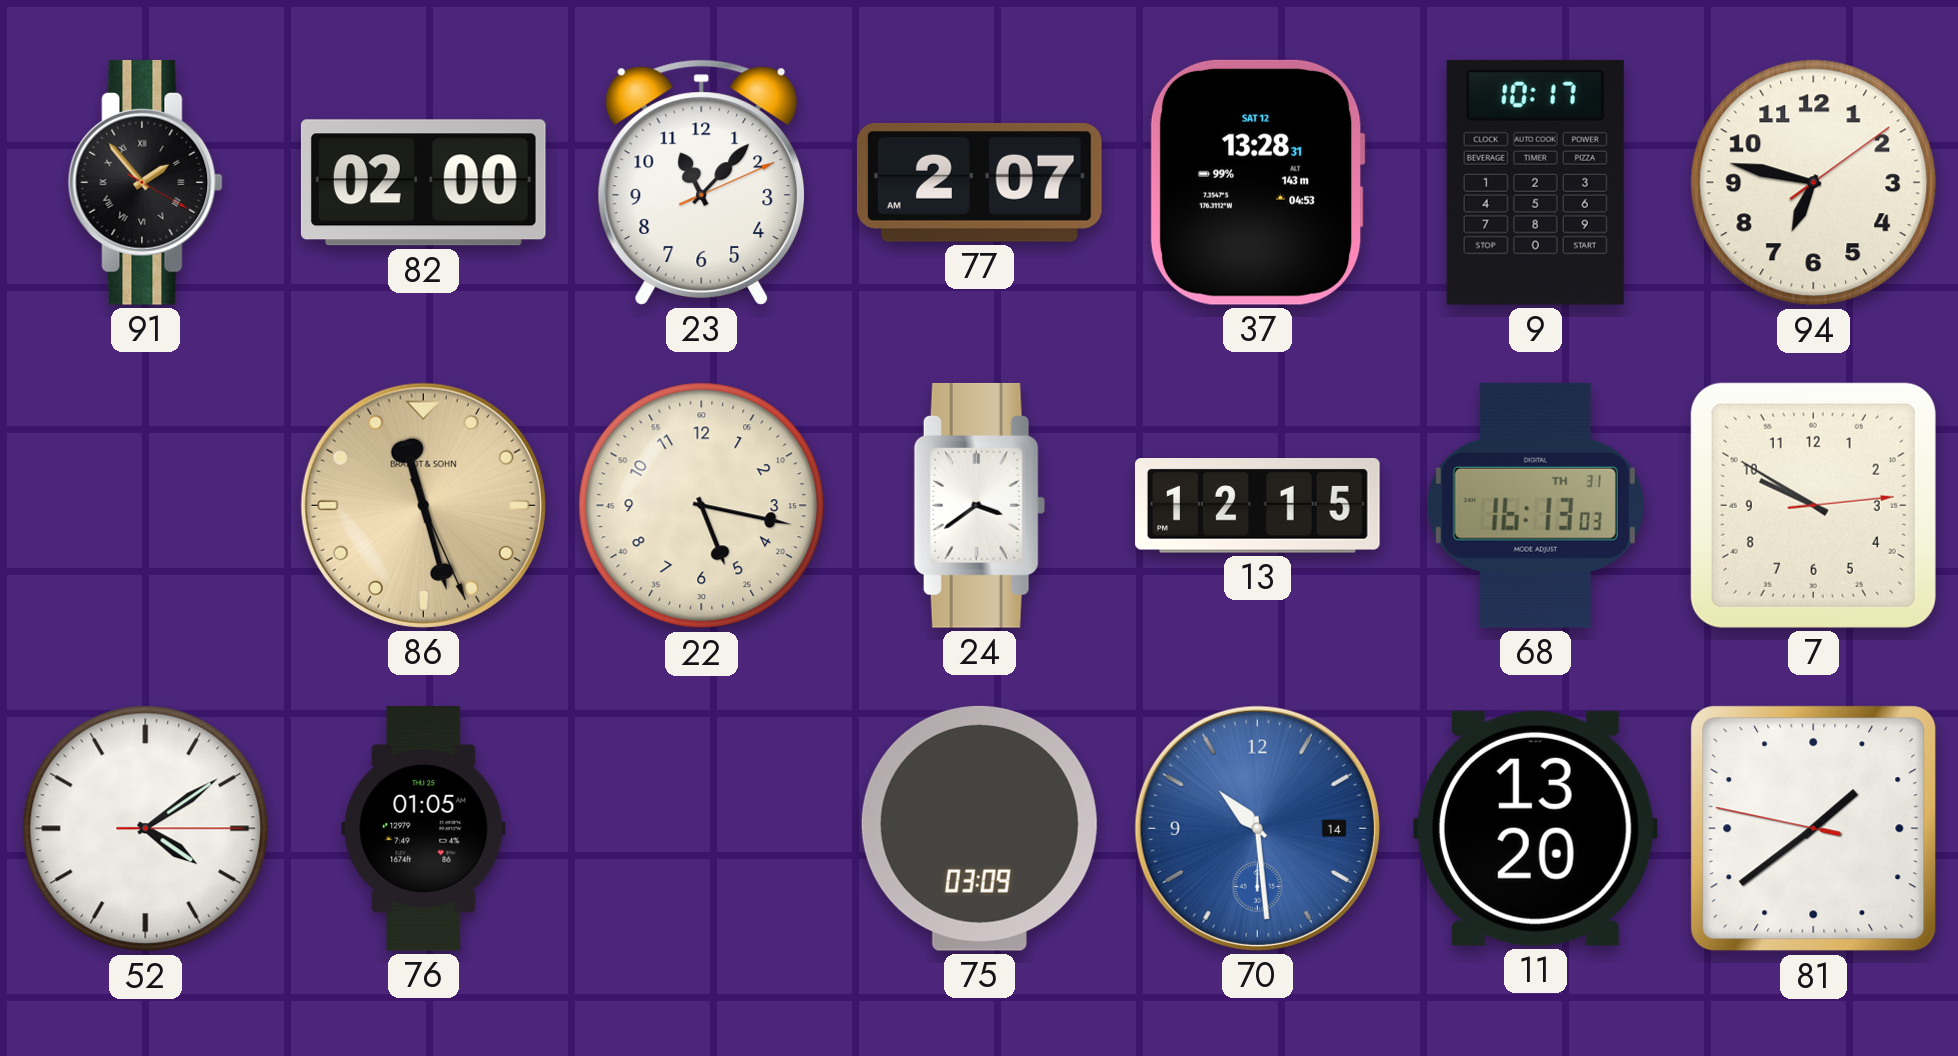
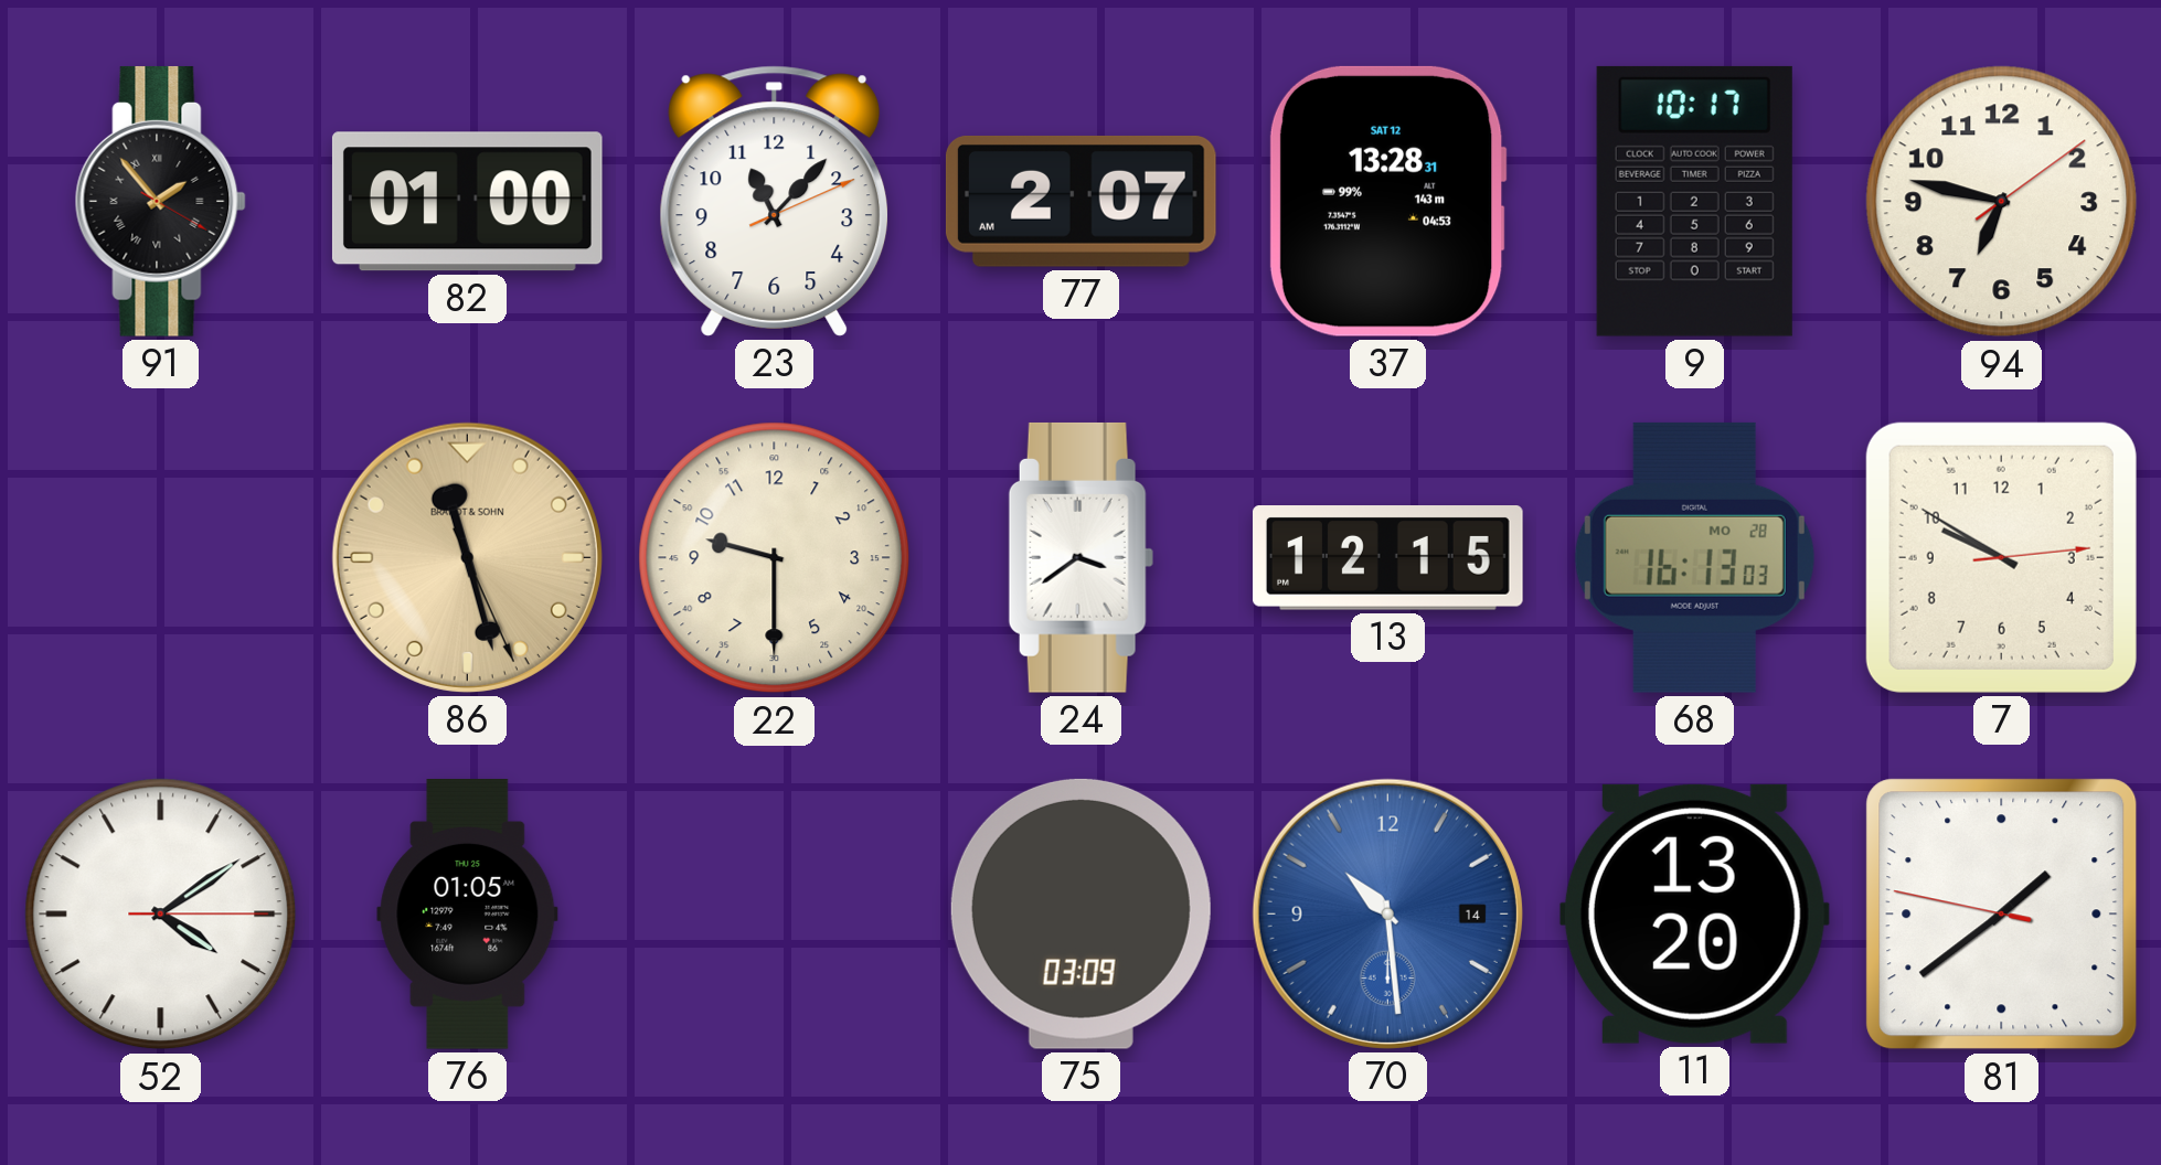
82: 02:00 -> 01:00 (467, 202)
22: 5:17 -> 9:30 (775, 558)
68 date: TH 31 -> MO 28 (1694, 557)
